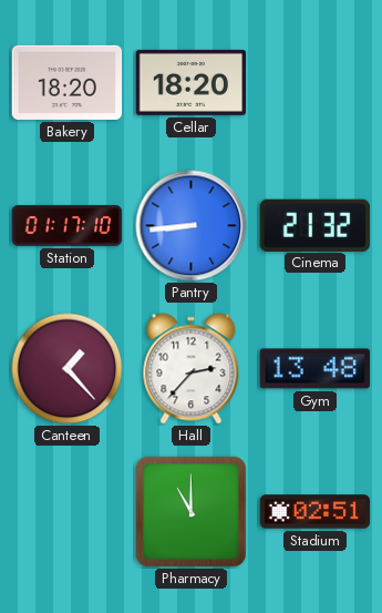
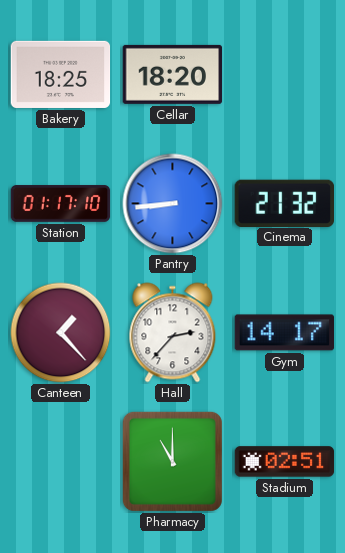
Bakery: 18:20 -> 18:25 (61, 74)
Gym: 13:48 -> 14:17 (285, 333)
